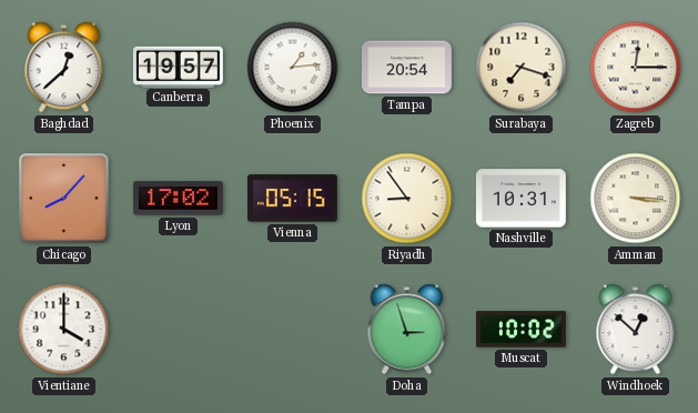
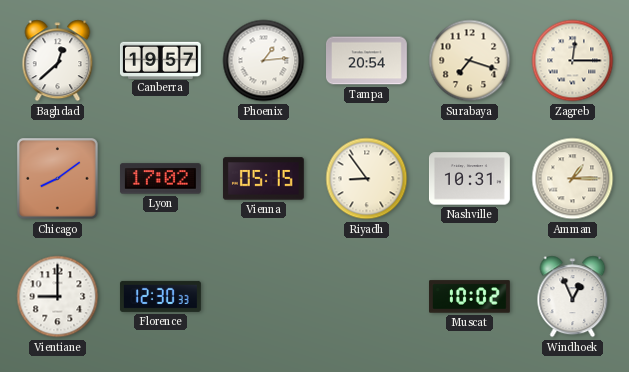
Chicago: 8:07 -> 8:09 (58, 179)
Amman: 3:16 -> 1:15 (573, 179)
Vientiane: 4:00 -> 9:00 (58, 297)
Florence: none -> 12:30 (160, 296)
Doha: 2:57 -> none (407, 330)
Windhoek: 12:52 -> 12:56 (573, 297)
